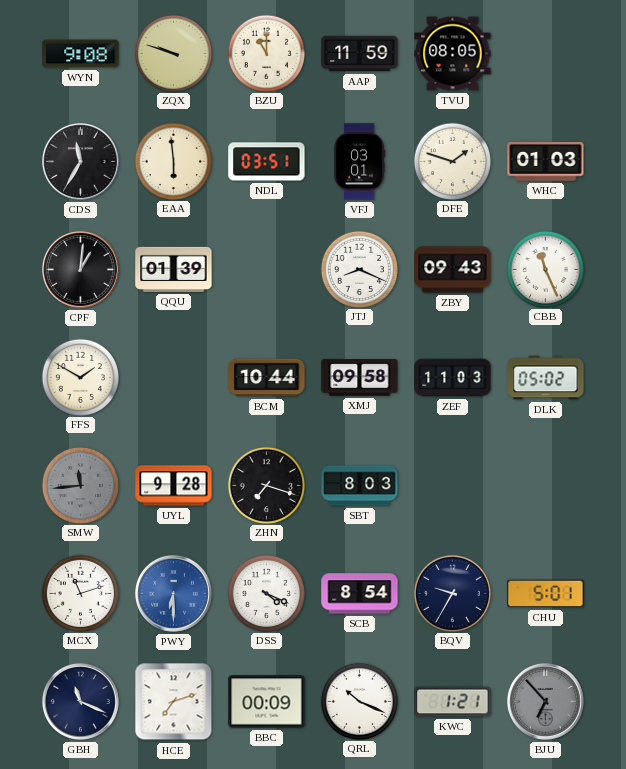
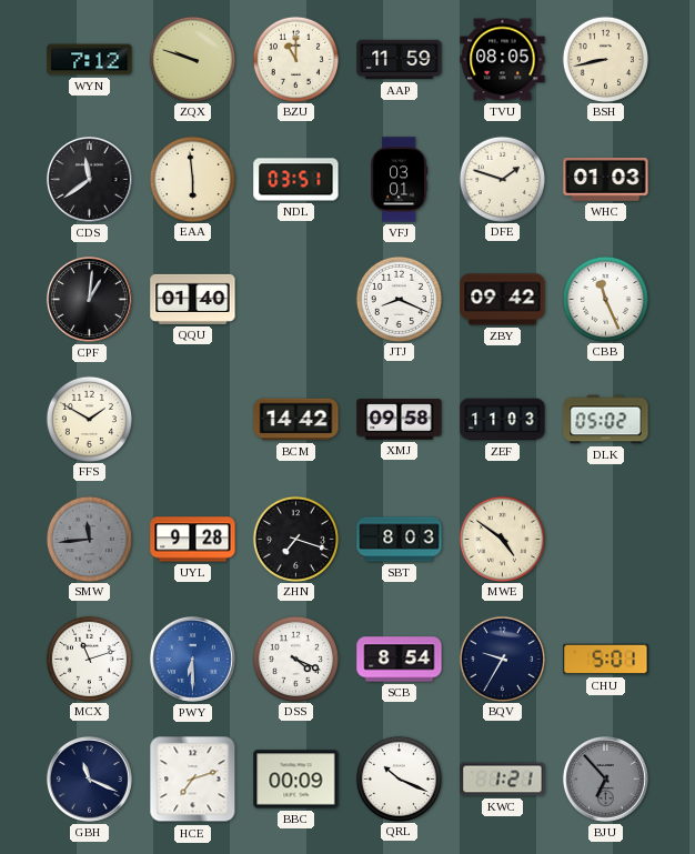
WYN: 9:08 -> 7:12 (90, 60)
BSH: none -> 8:43 (605, 59)
CDS: 11:35 -> 11:39 (89, 179)
QQU: 01:39 -> 01:40 (193, 299)
ZBY: 09:43 -> 09:42 (503, 300)
BCM: 10:44 -> 14:42 (296, 420)
MWE: none -> 4:51 (502, 539)
